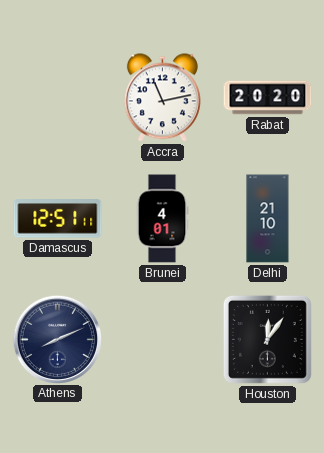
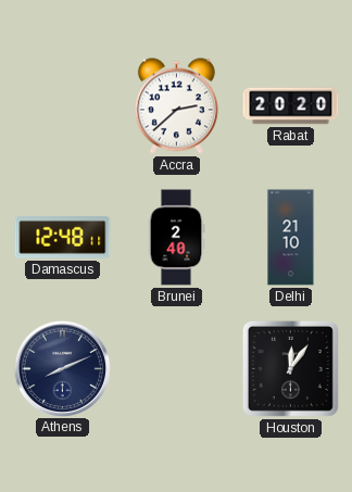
Accra: 11:13 -> 2:38 (176, 106)
Damascus: 12:51 -> 12:48 (63, 238)
Brunei: 4:01 -> 2:40 (176, 238)
